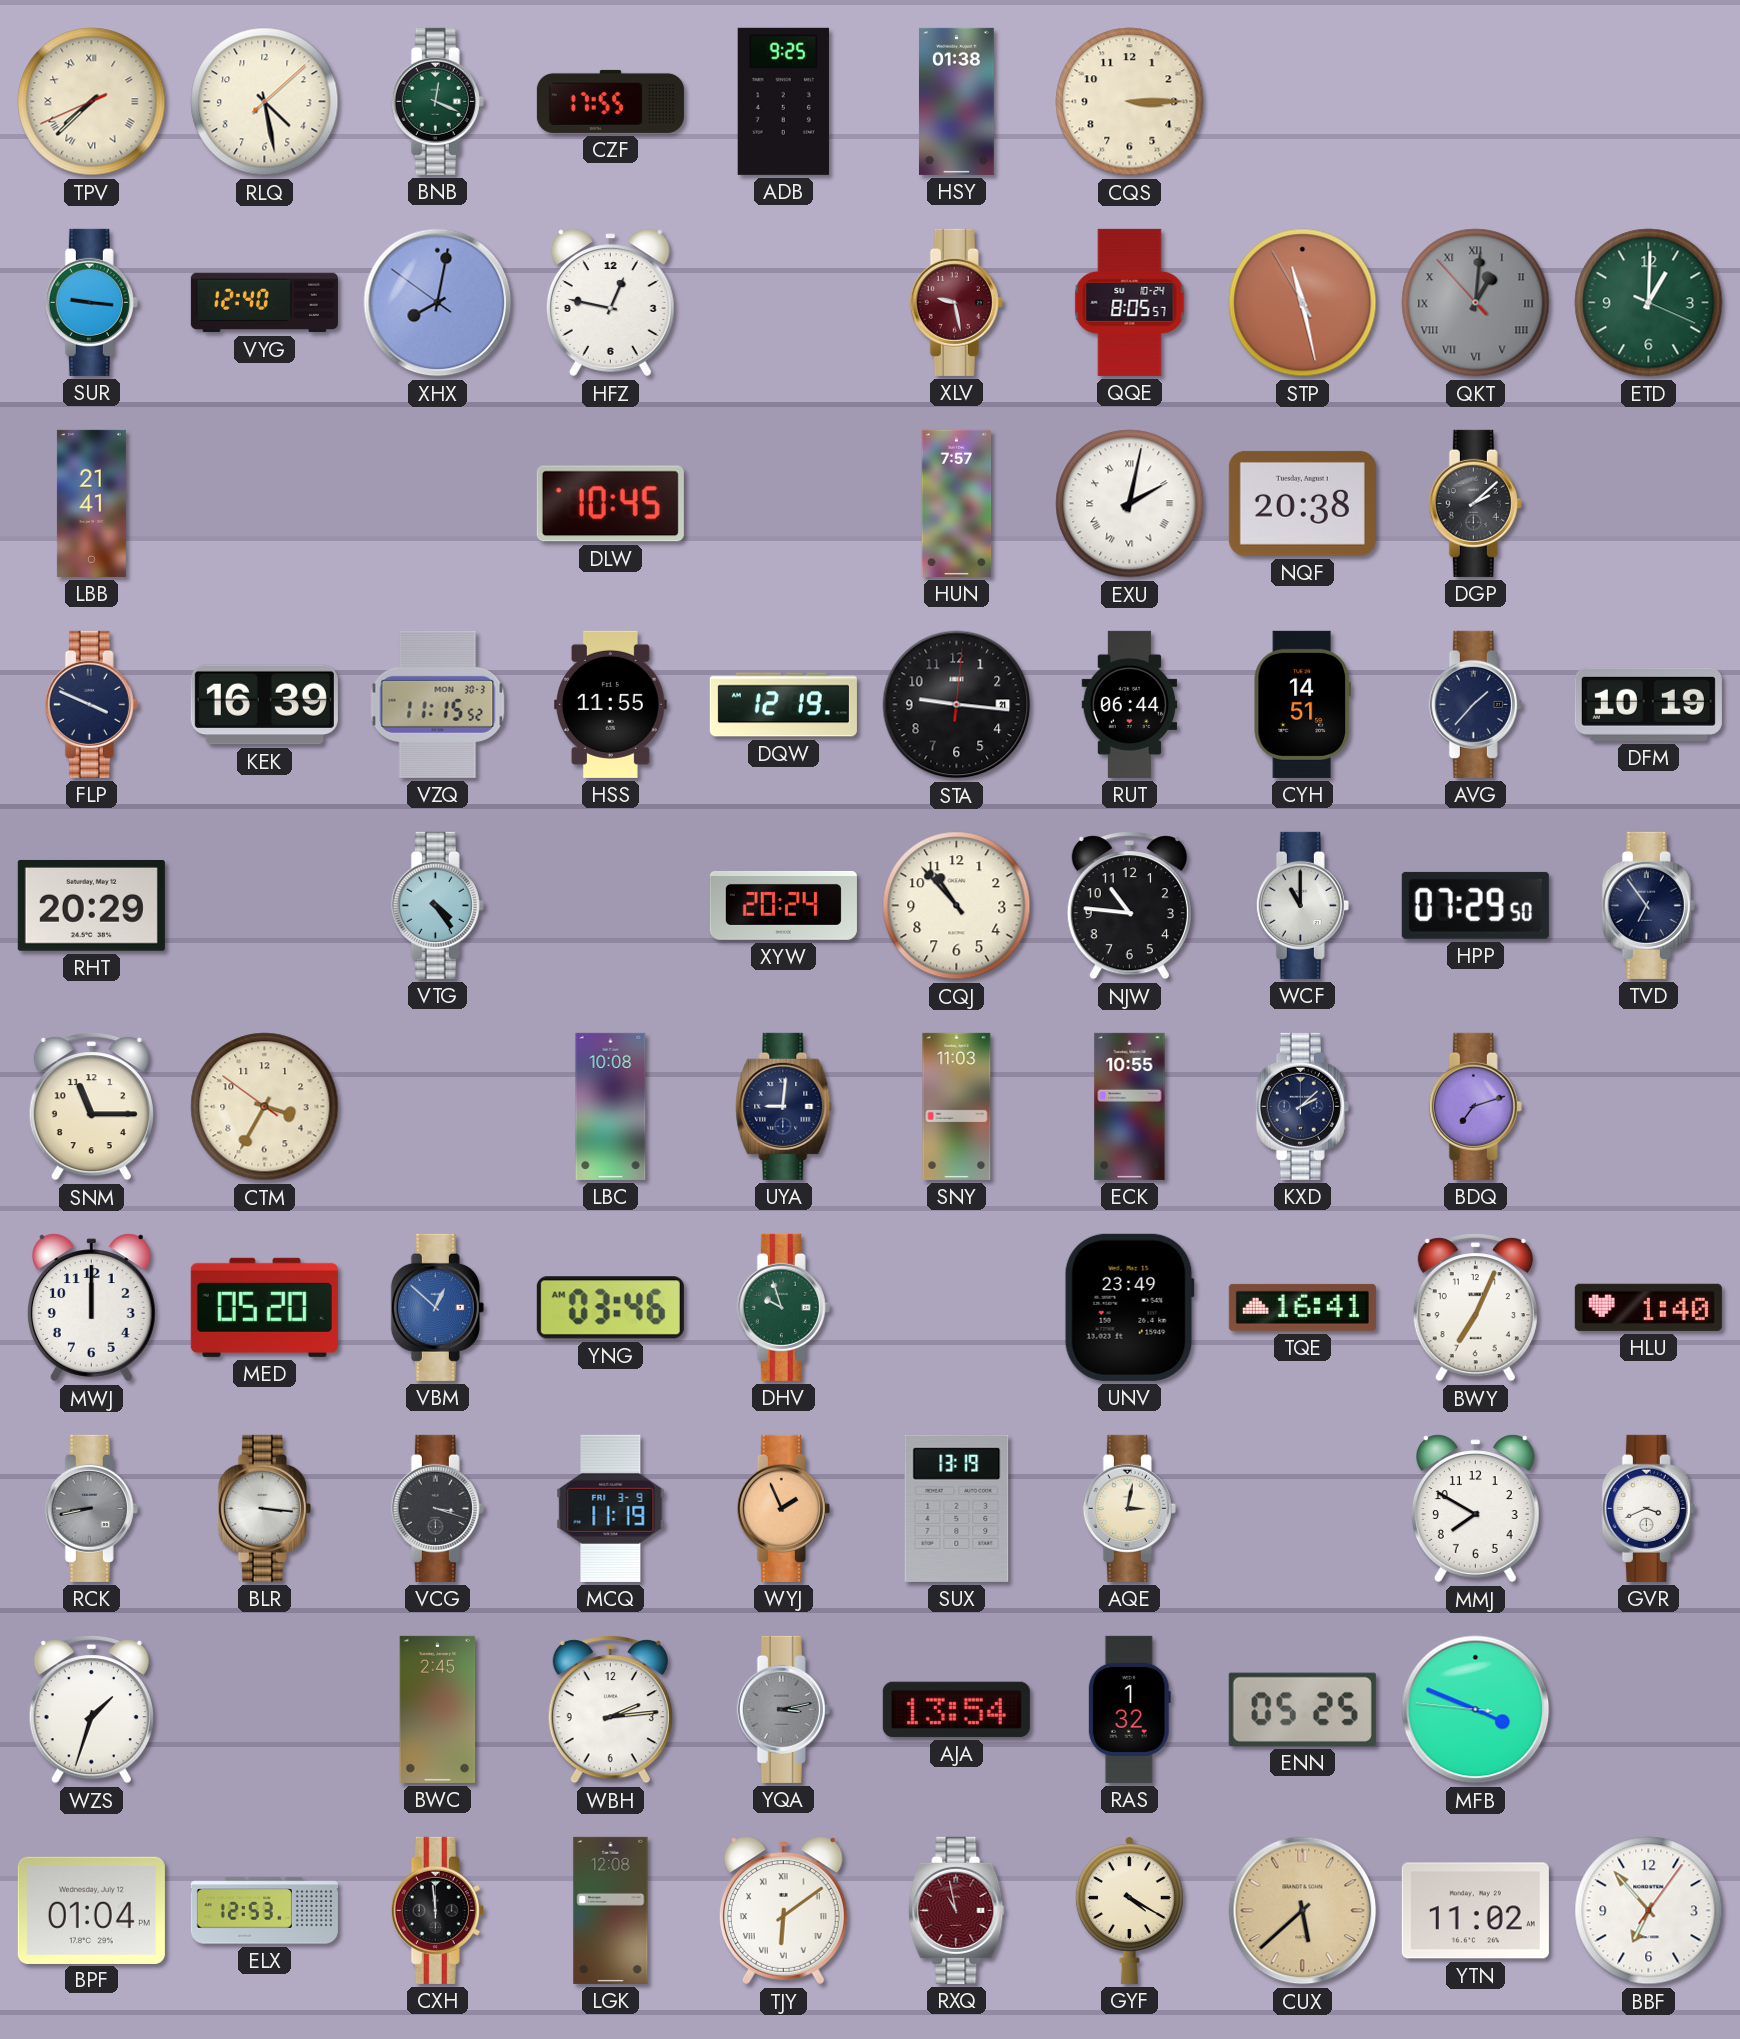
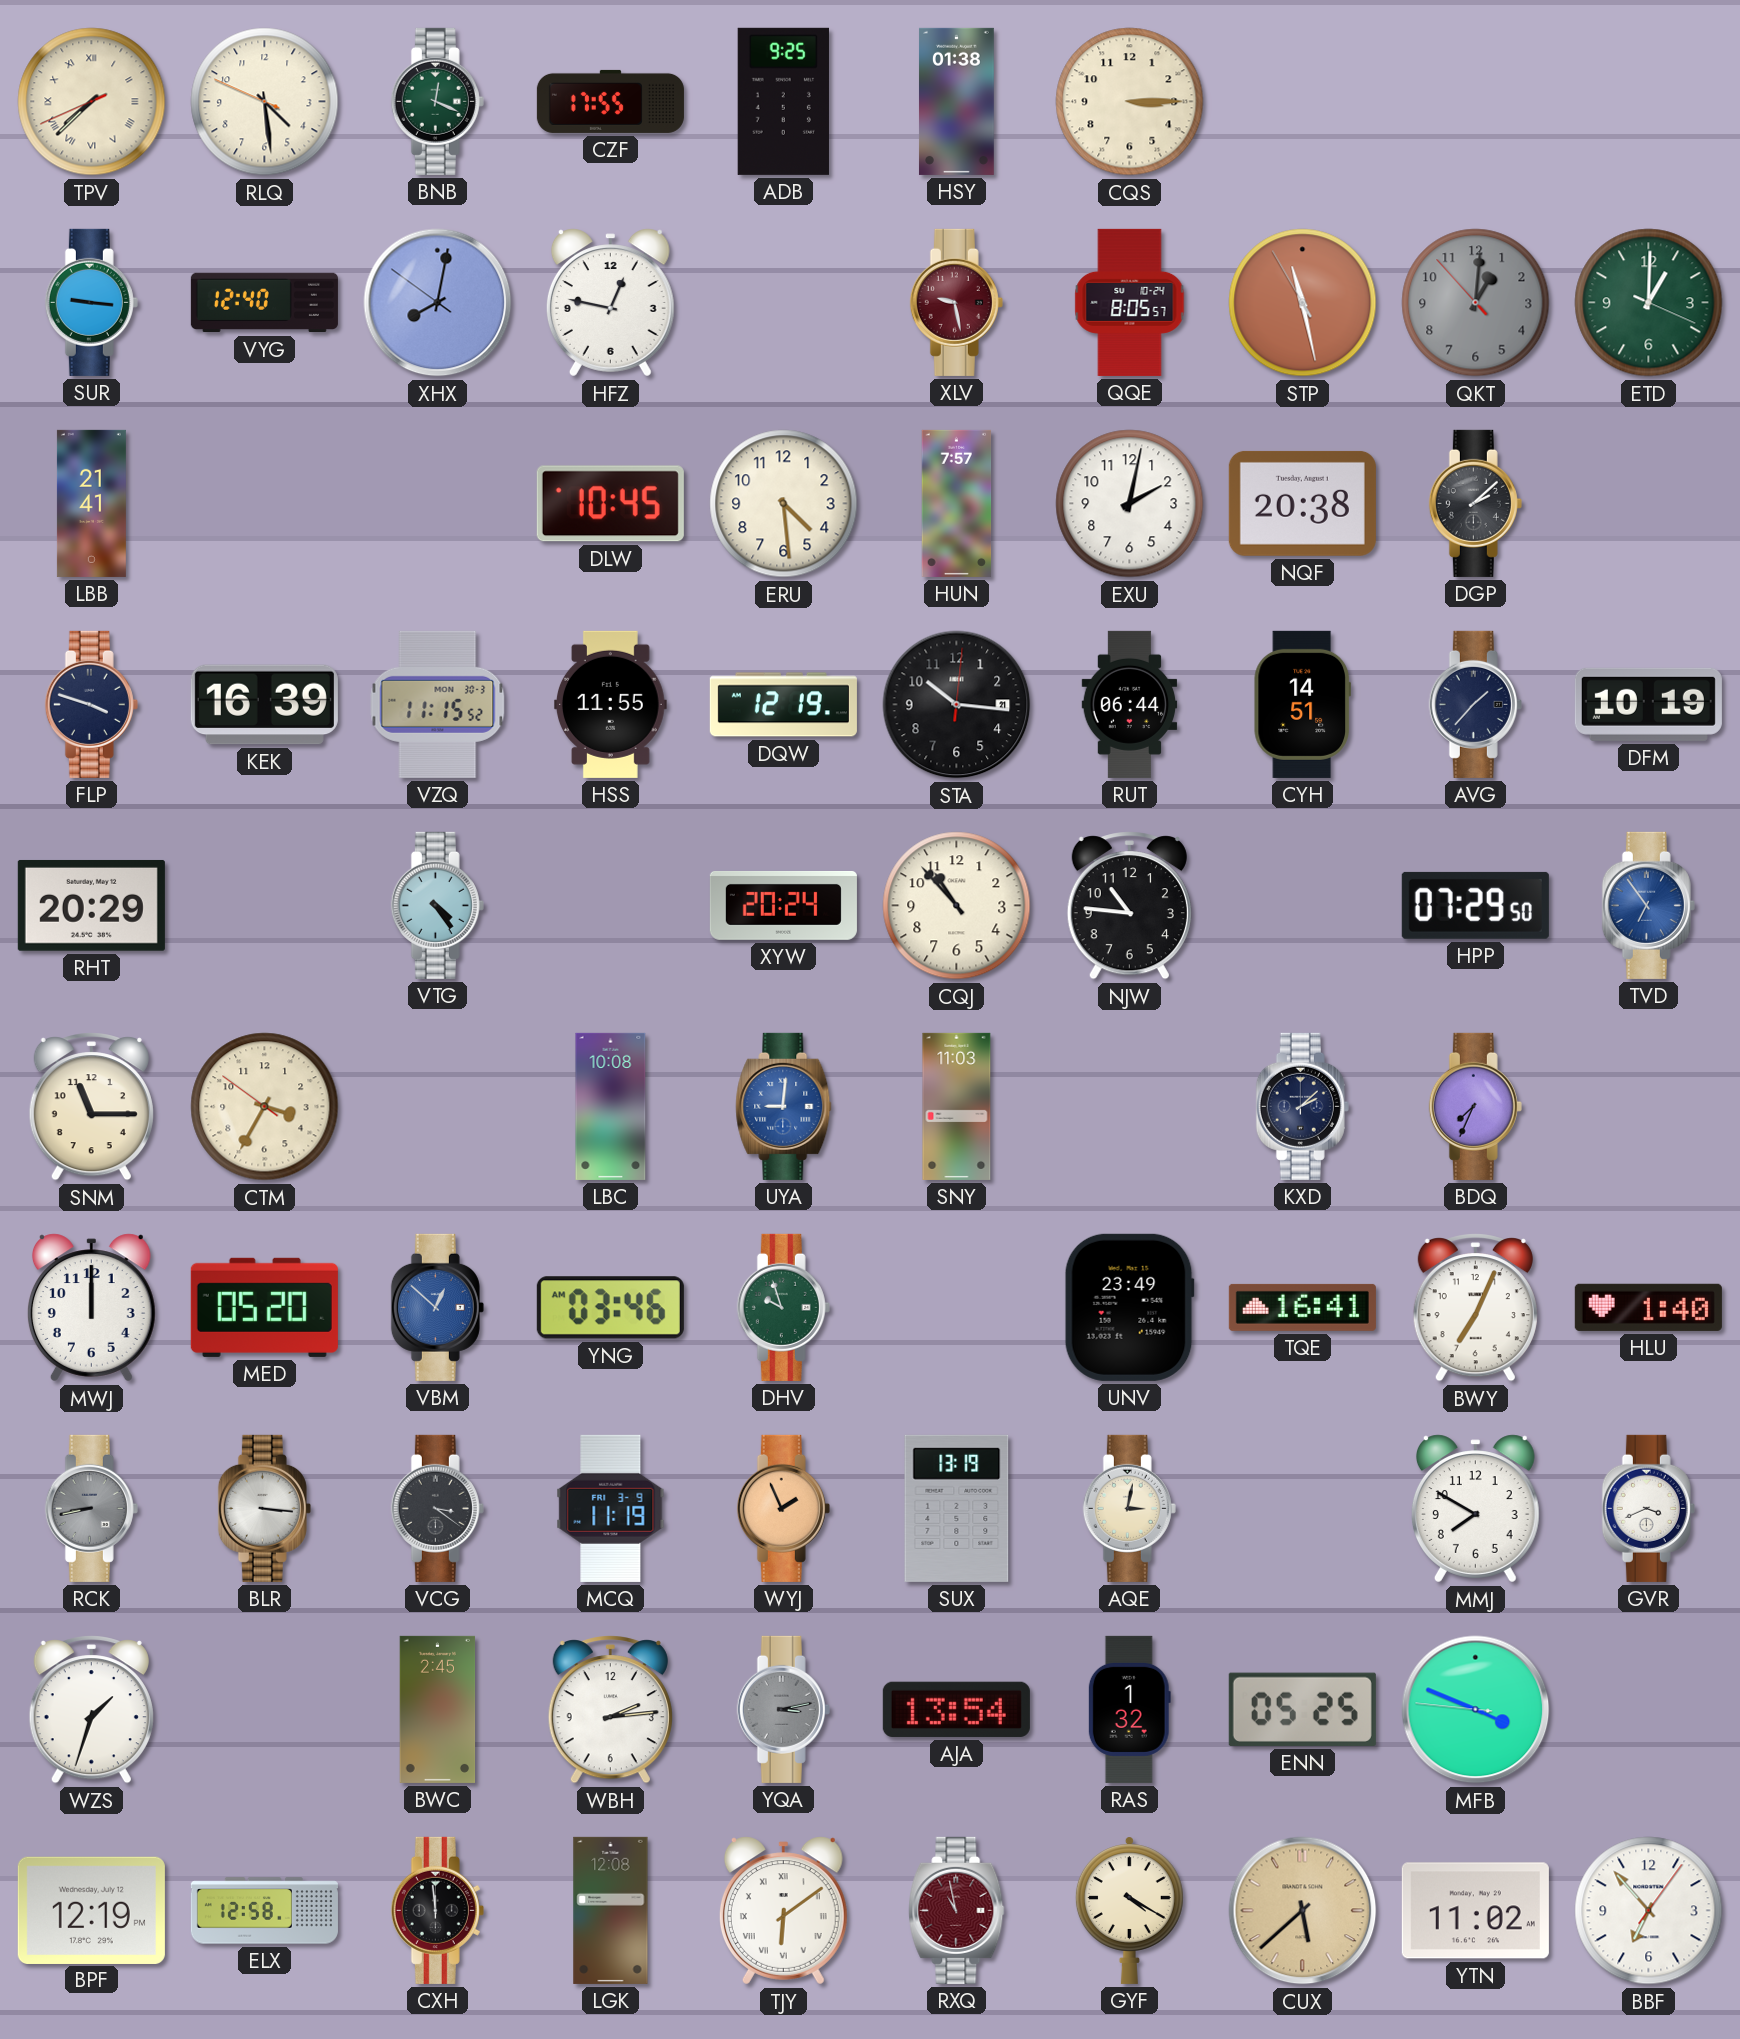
RLQ: 4:28:08 -> 4:28:49 (265, 102)
QKT numerals: Roman -> Arabic (1476, 303)
ERU: none -> 4:29 (784, 504)
EXU numerals: Roman -> Arabic (1130, 504)
FLP: 3:49 -> 3:48 (91, 704)
STA: 9:16 -> 10:16 (957, 705)
WCF: 11:00 -> none (1302, 905)
TVD dial: navy -> blue (1648, 905)
UYA dial: navy -> blue (784, 1106)
ECK: 10:55 -> none (1130, 1106)
BDQ: 7:12 -> 7:34 (1475, 1106)
VCG: 3:18 -> 3:21 (437, 1508)
BPF: 01:04 -> 12:19 (91, 1910)
ELX: 12:53 -> 12:58 (264, 1911)
